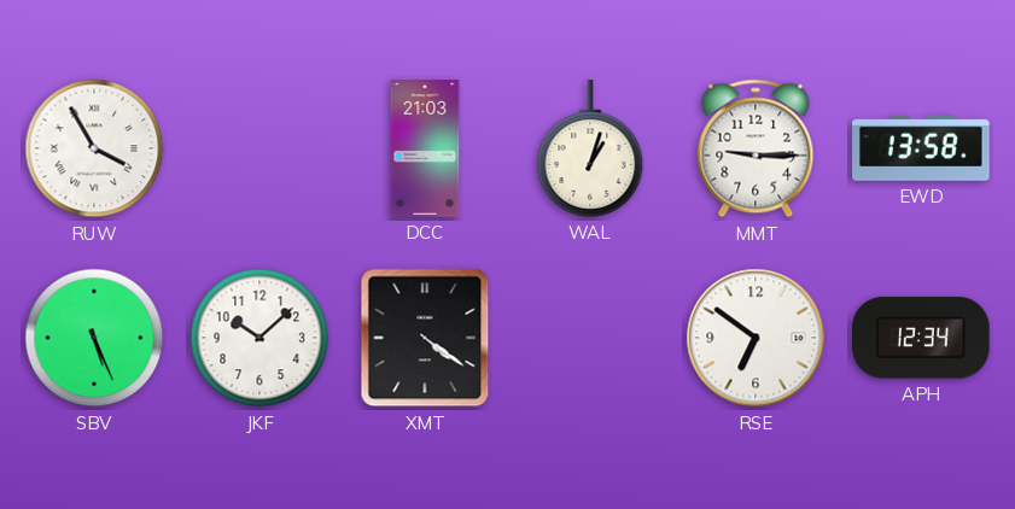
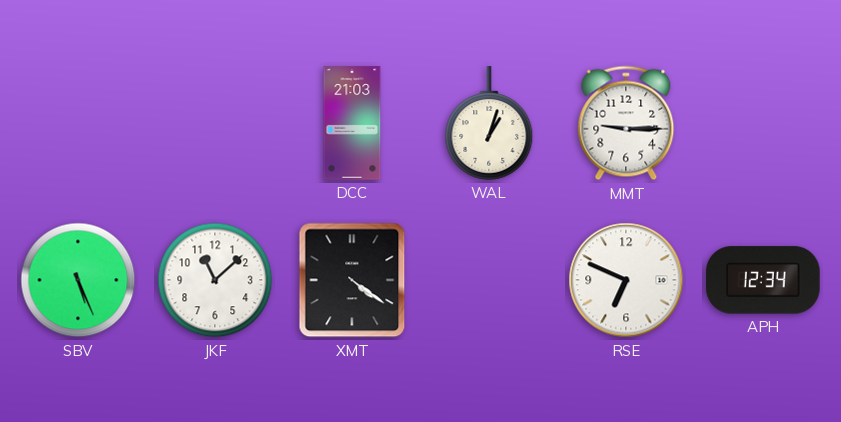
RUW: 3:55 -> none (94, 148)
EWD: 13:58 -> none (921, 148)
JKF: 10:08 -> 11:08 (215, 280)
RSE: 6:51 -> 6:49 (626, 280)
